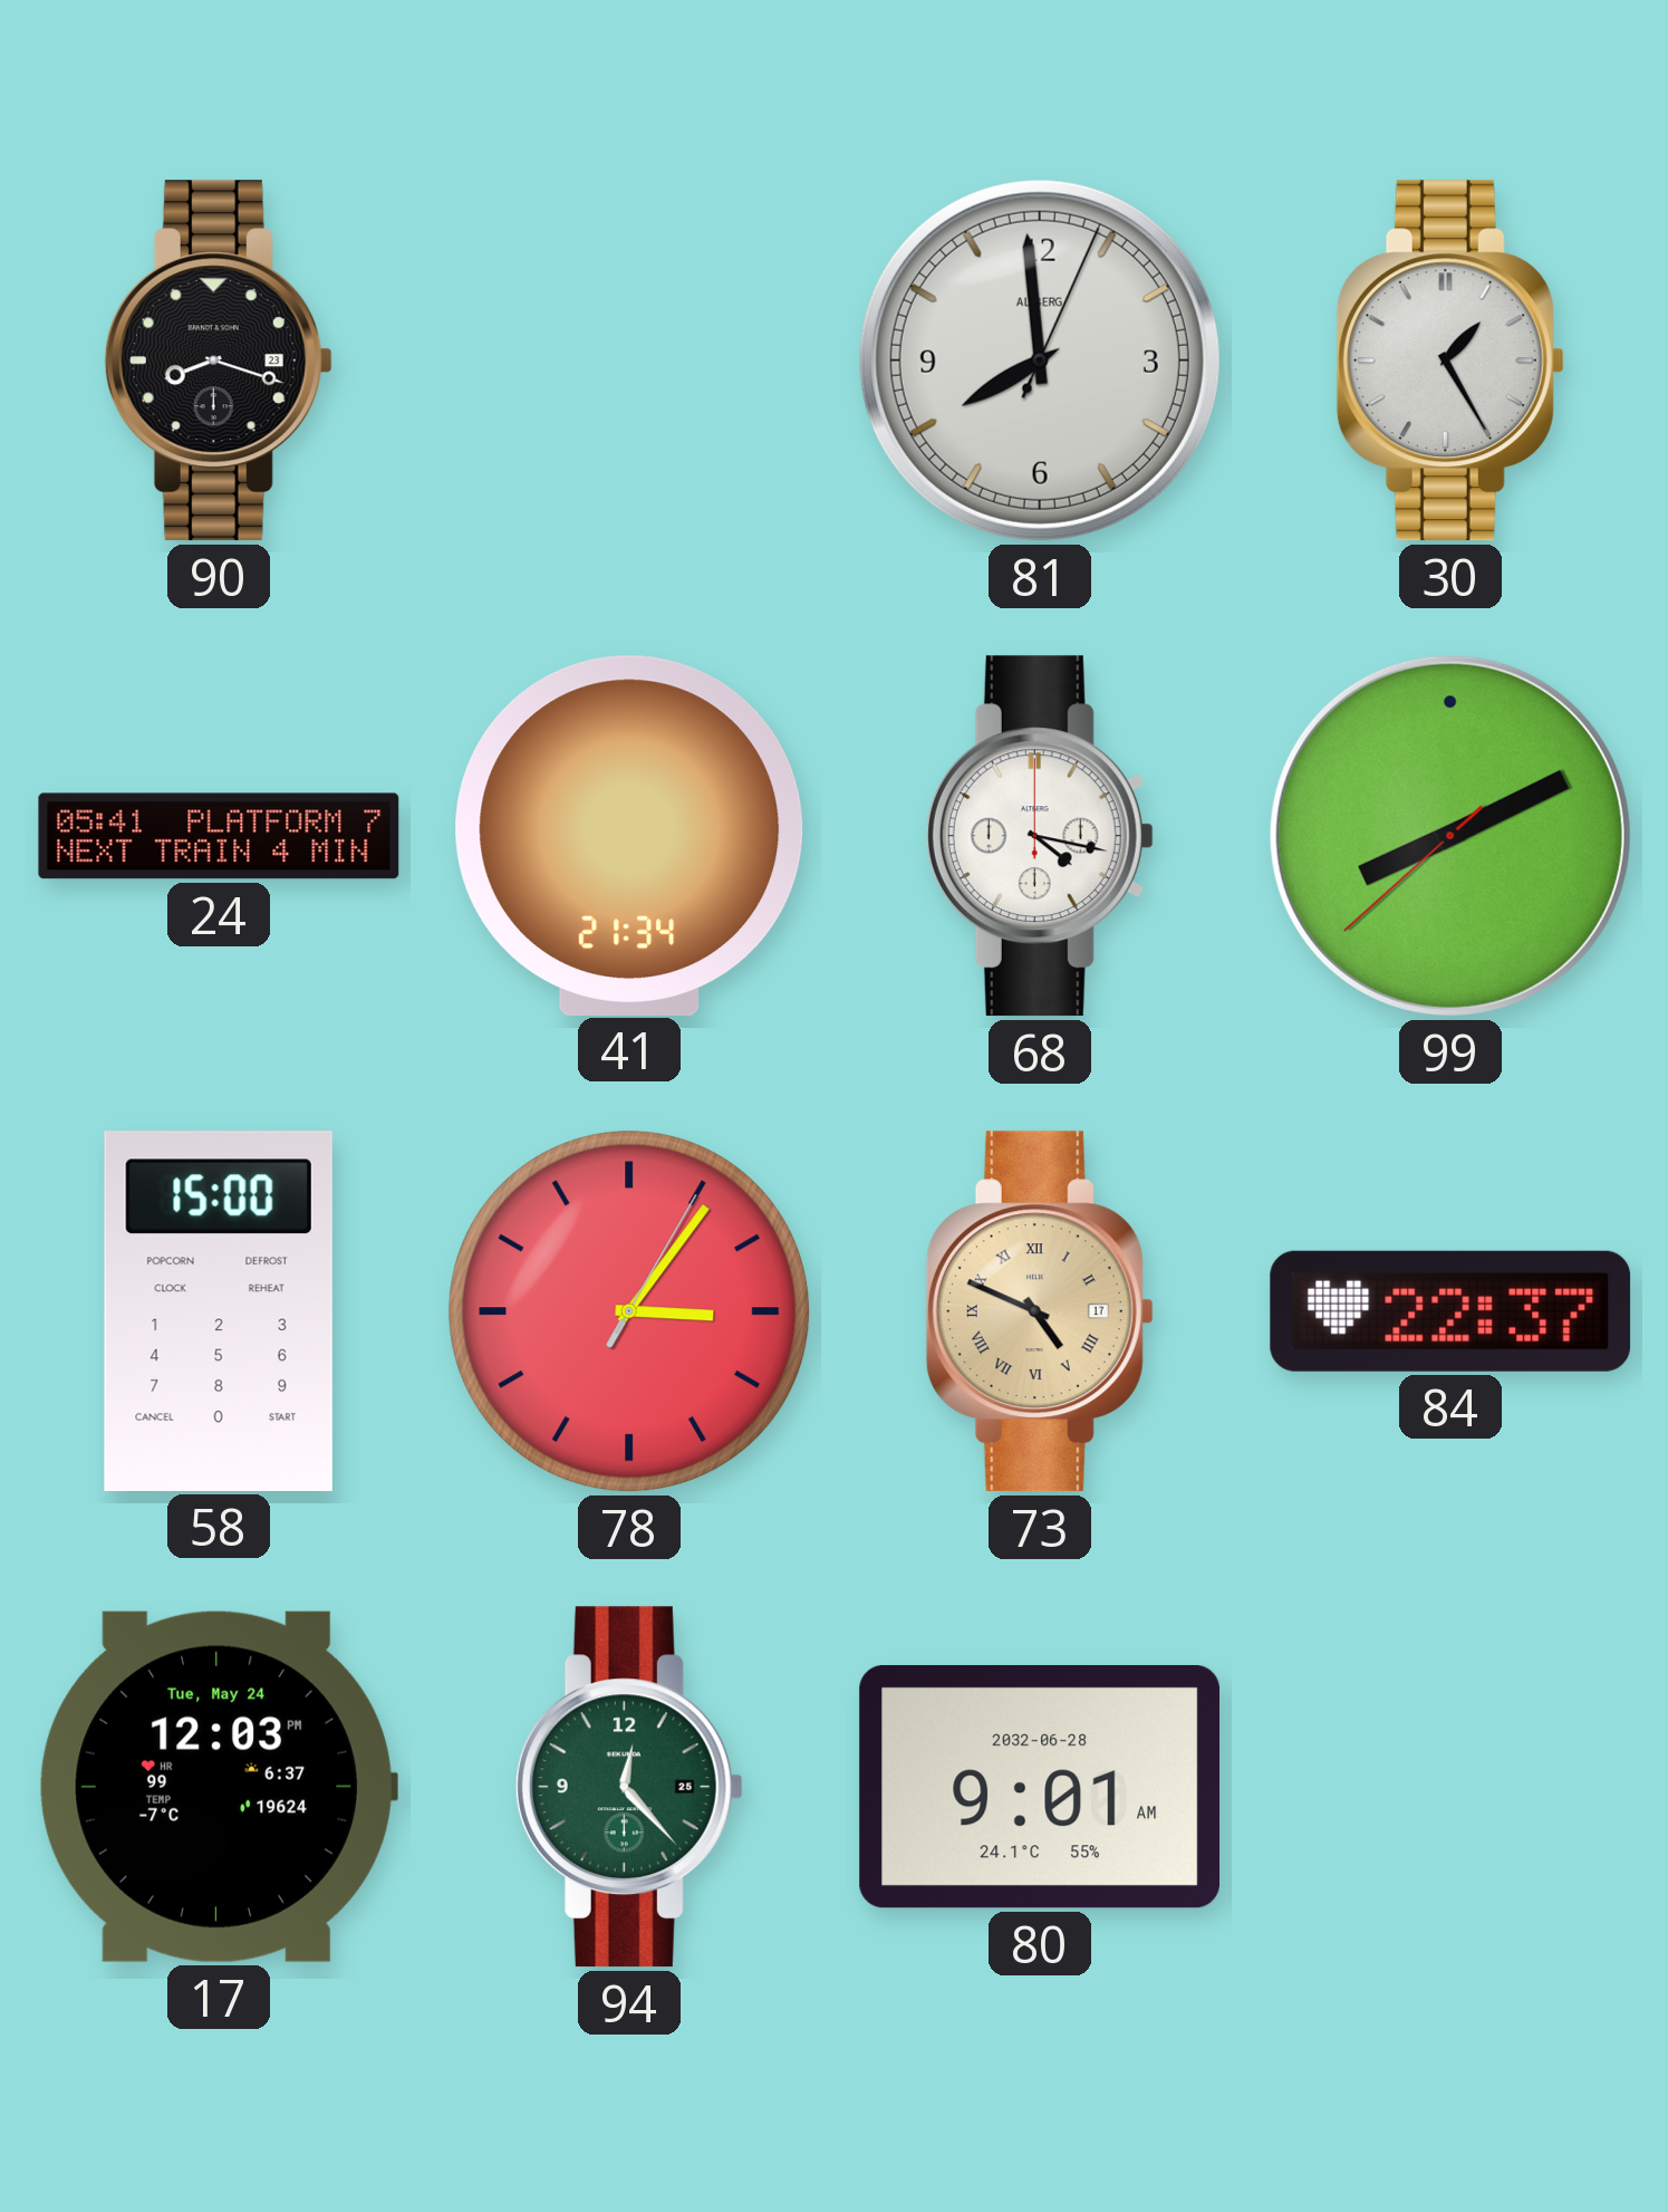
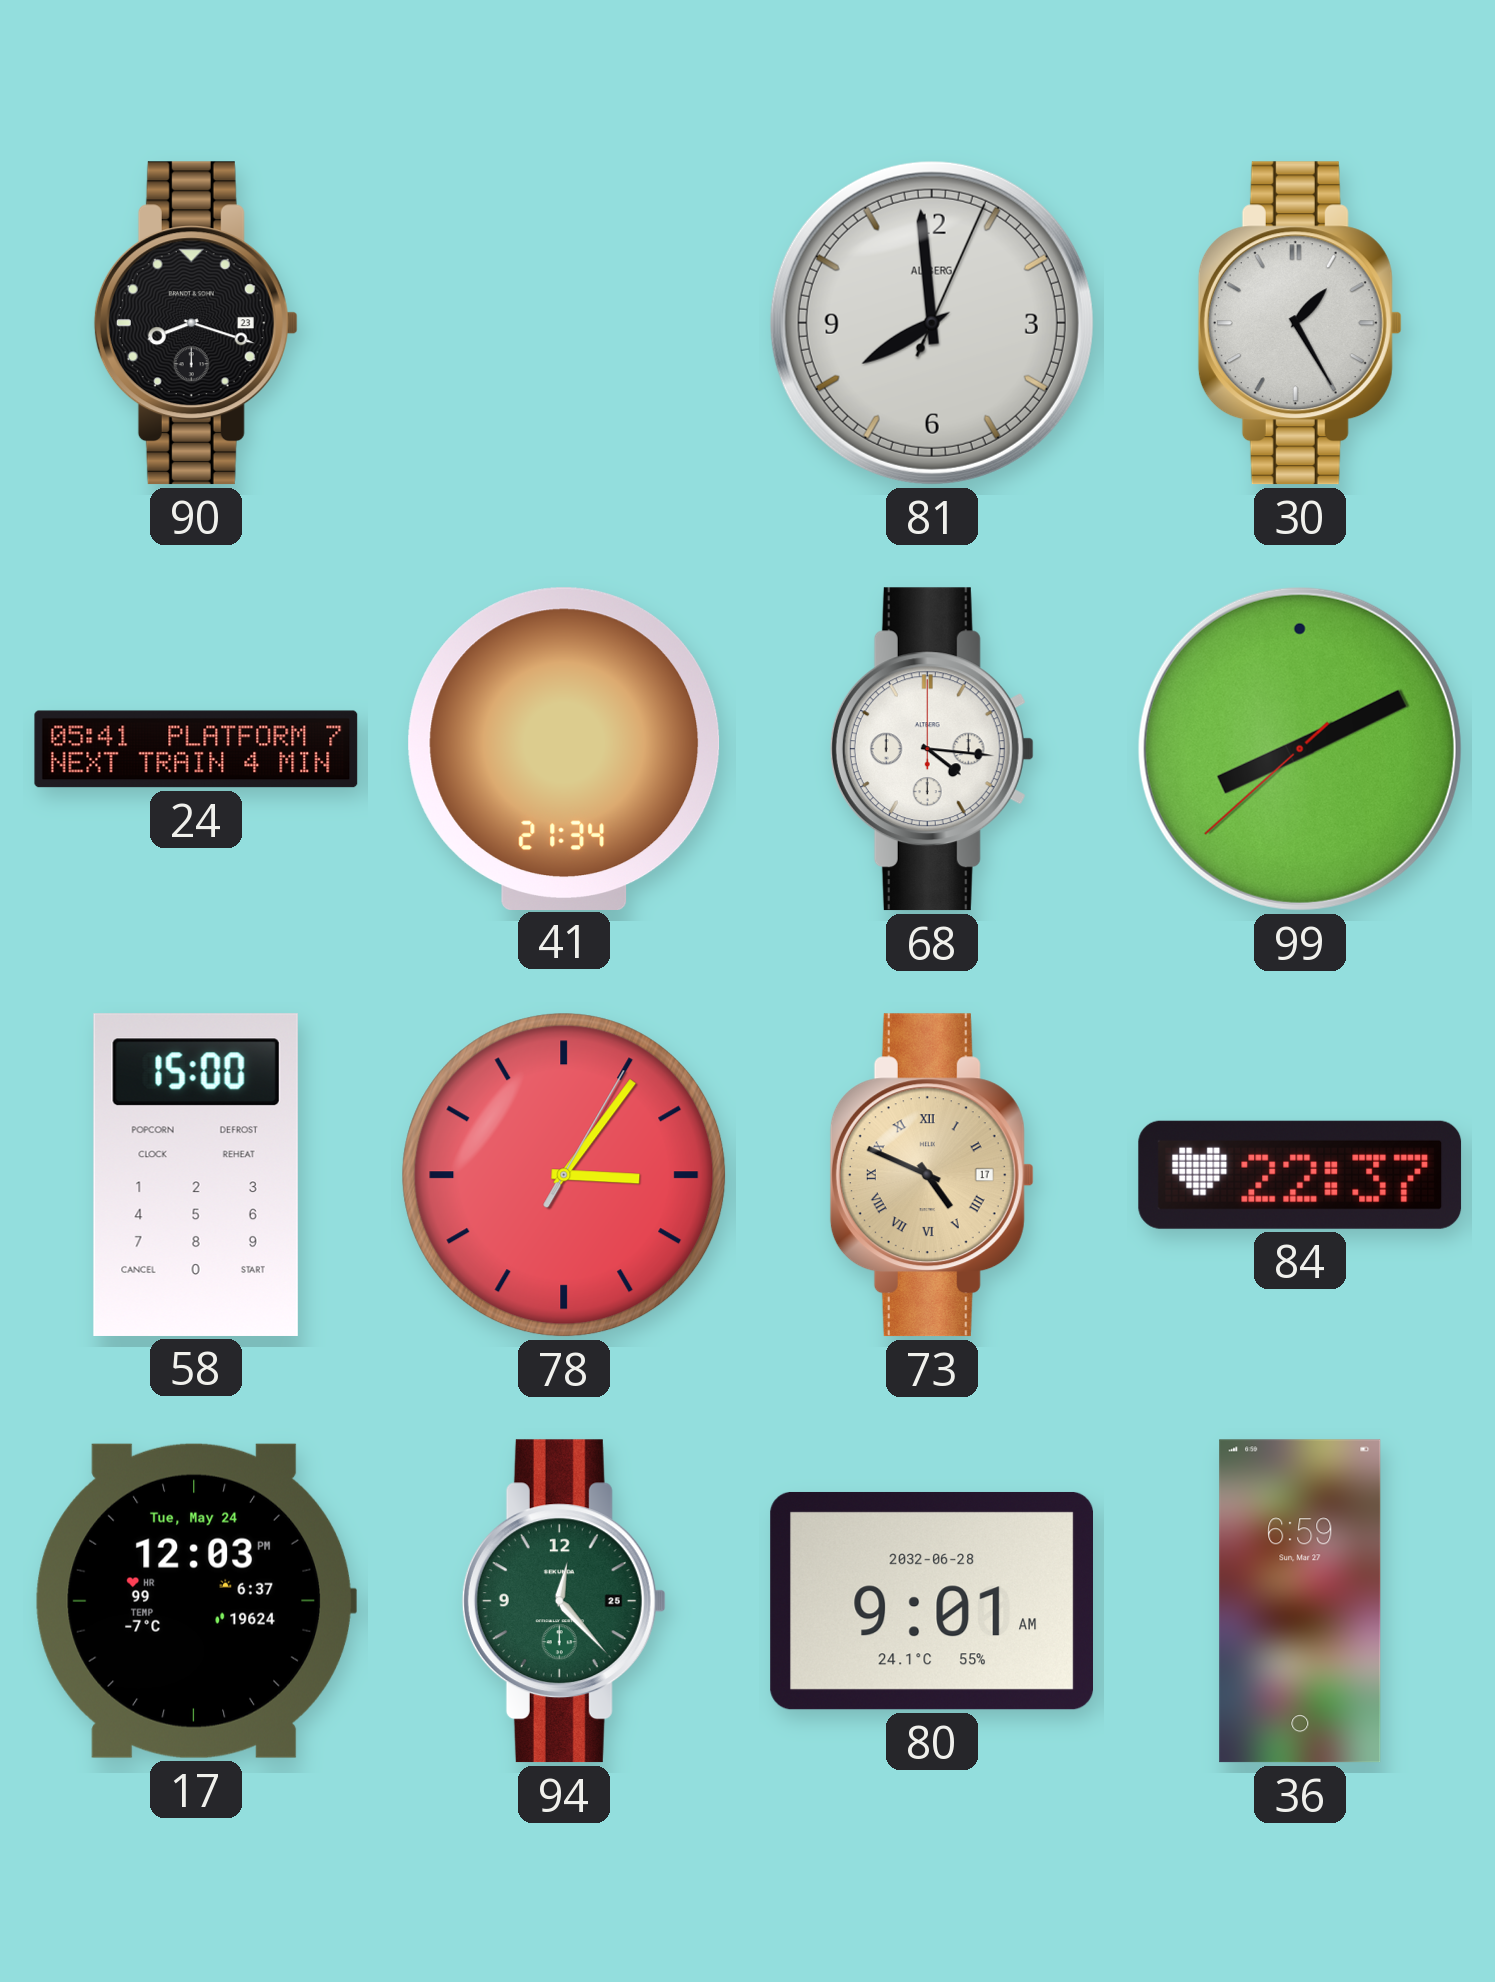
68: 4:17 -> 4:16 (932, 749)
36: none -> 6:59 (1300, 1601)
